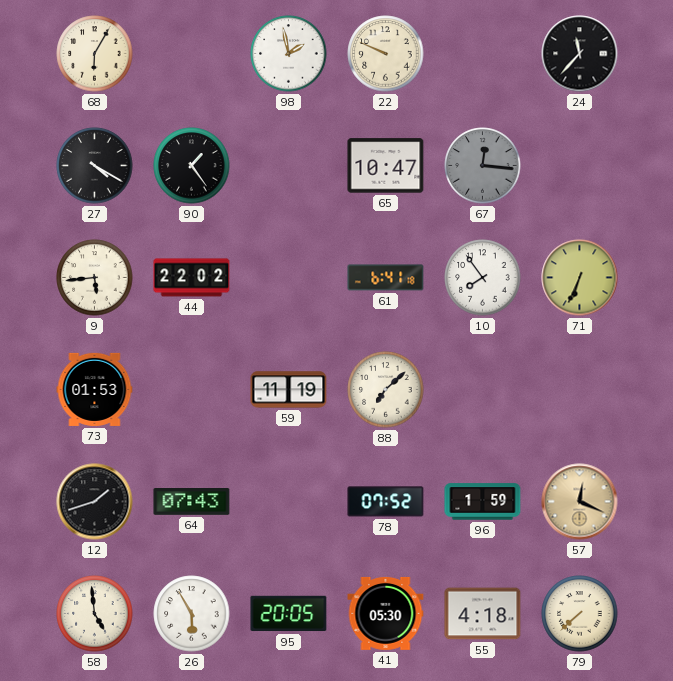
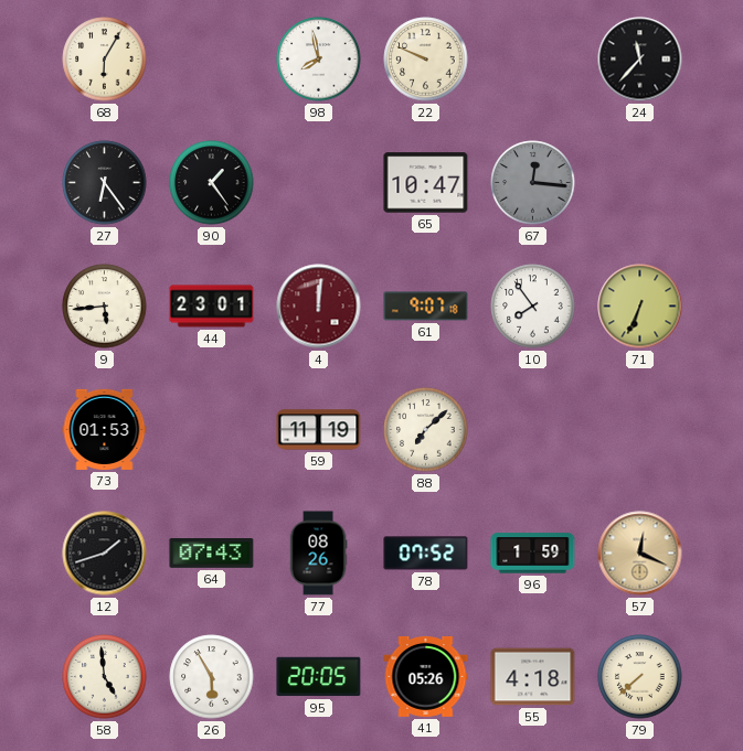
98: 1:58 -> 7:58 (319, 60)
27: 4:20 -> 6:24 (105, 183)
44: 22:02 -> 23:01 (212, 307)
4: none -> 12:01 (319, 307)
61: 6:41 -> 9:07 (426, 307)
77: none -> 08:26 (318, 554)
41: 05:30 -> 05:26 (426, 676)
